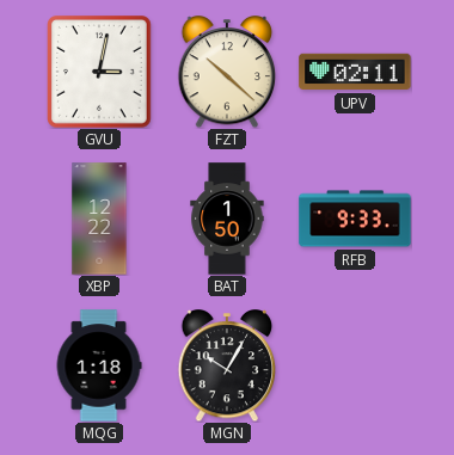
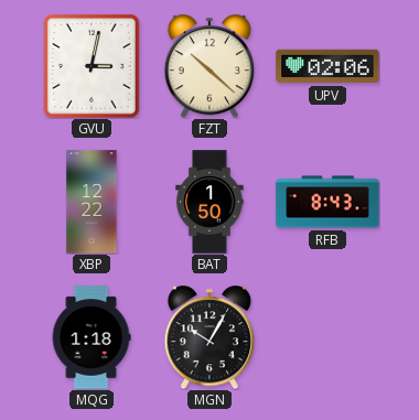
UPV: 02:11 -> 02:06 (327, 66)
RFB: 9:33 -> 8:43 (327, 202)
